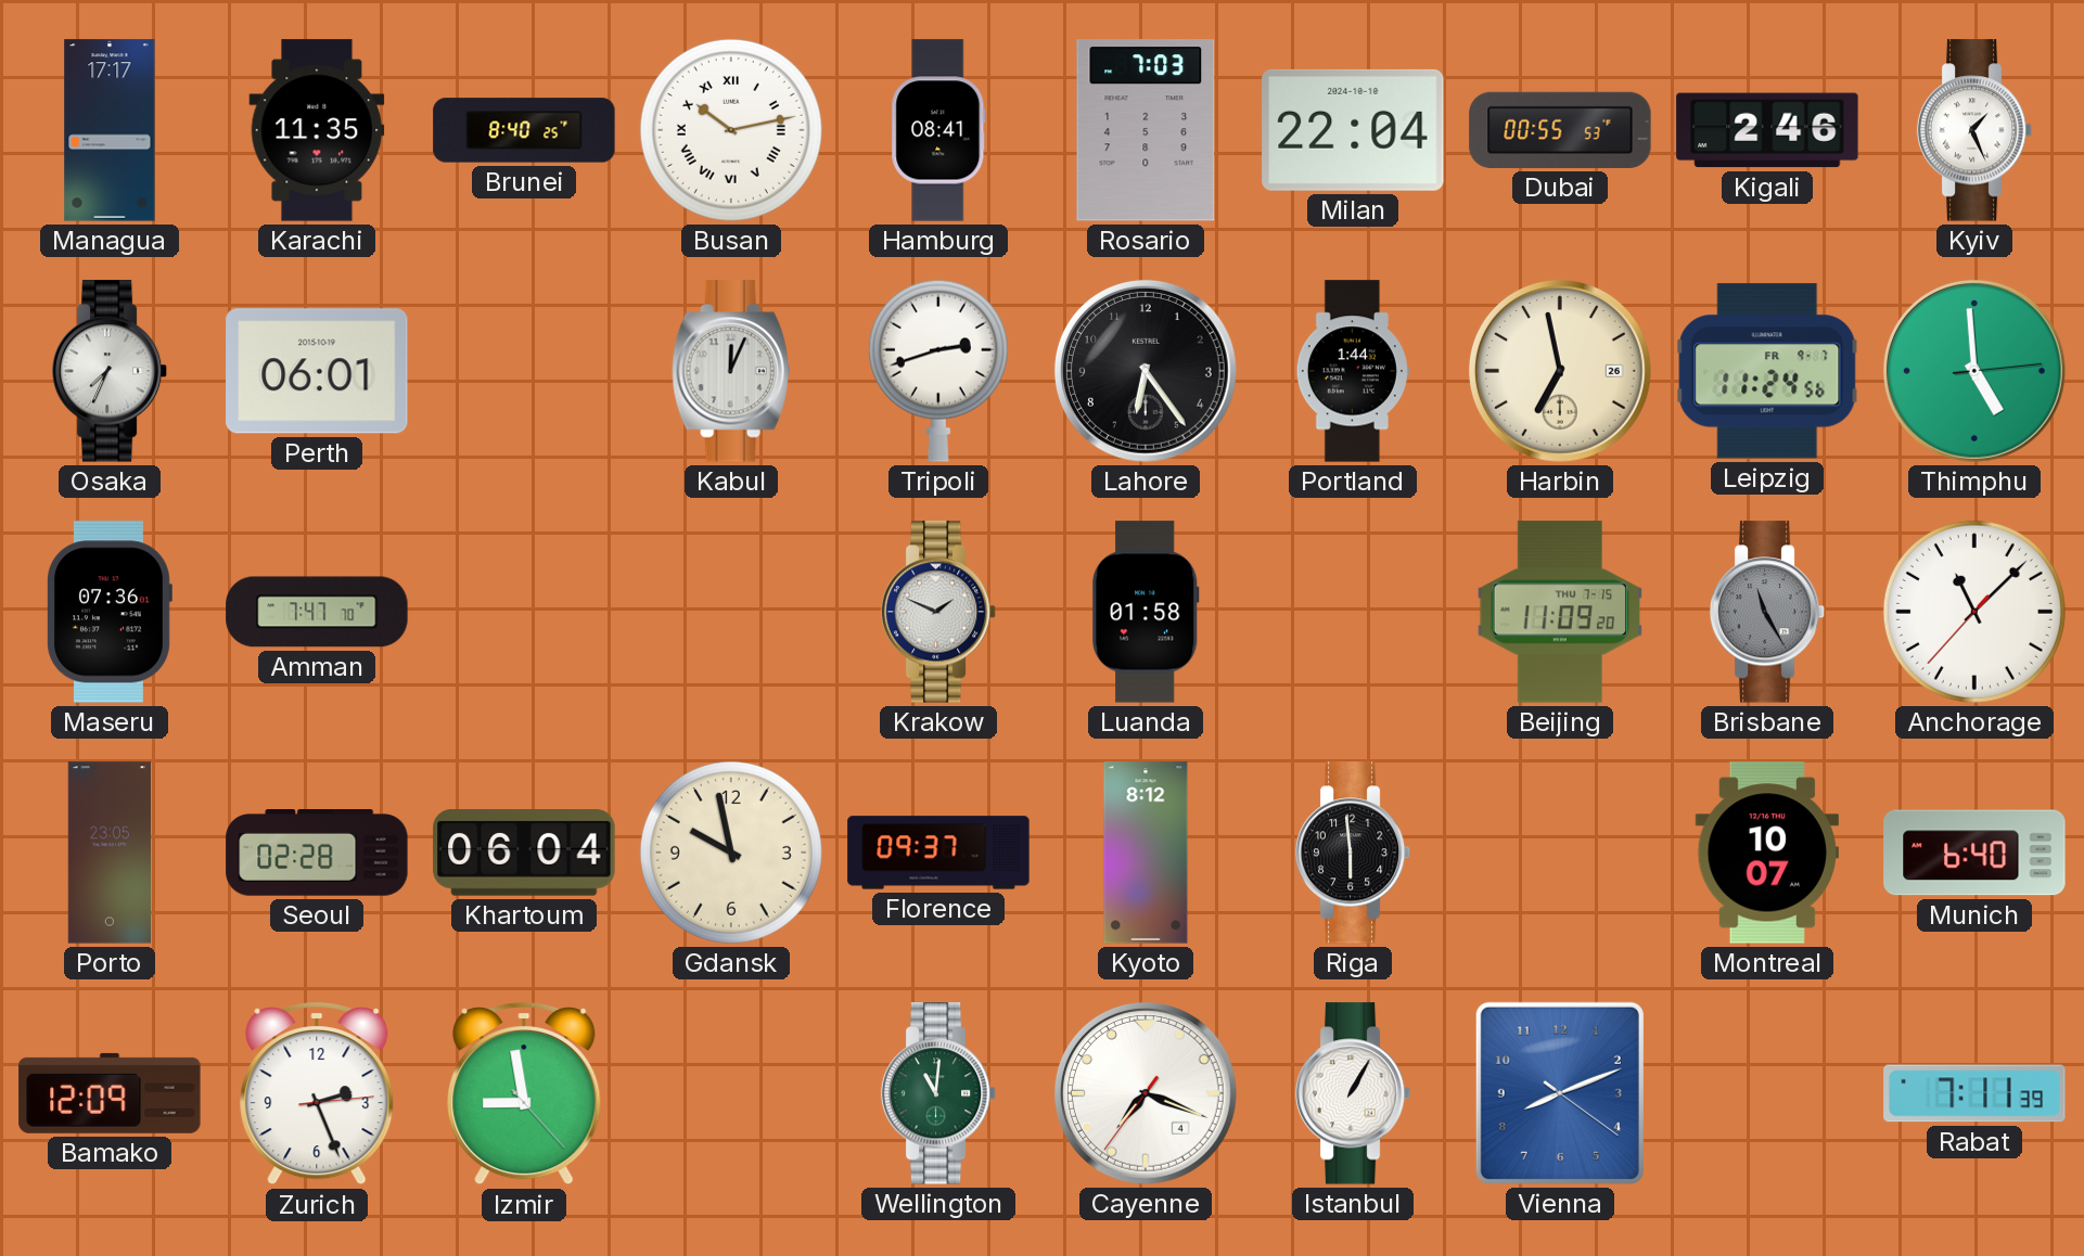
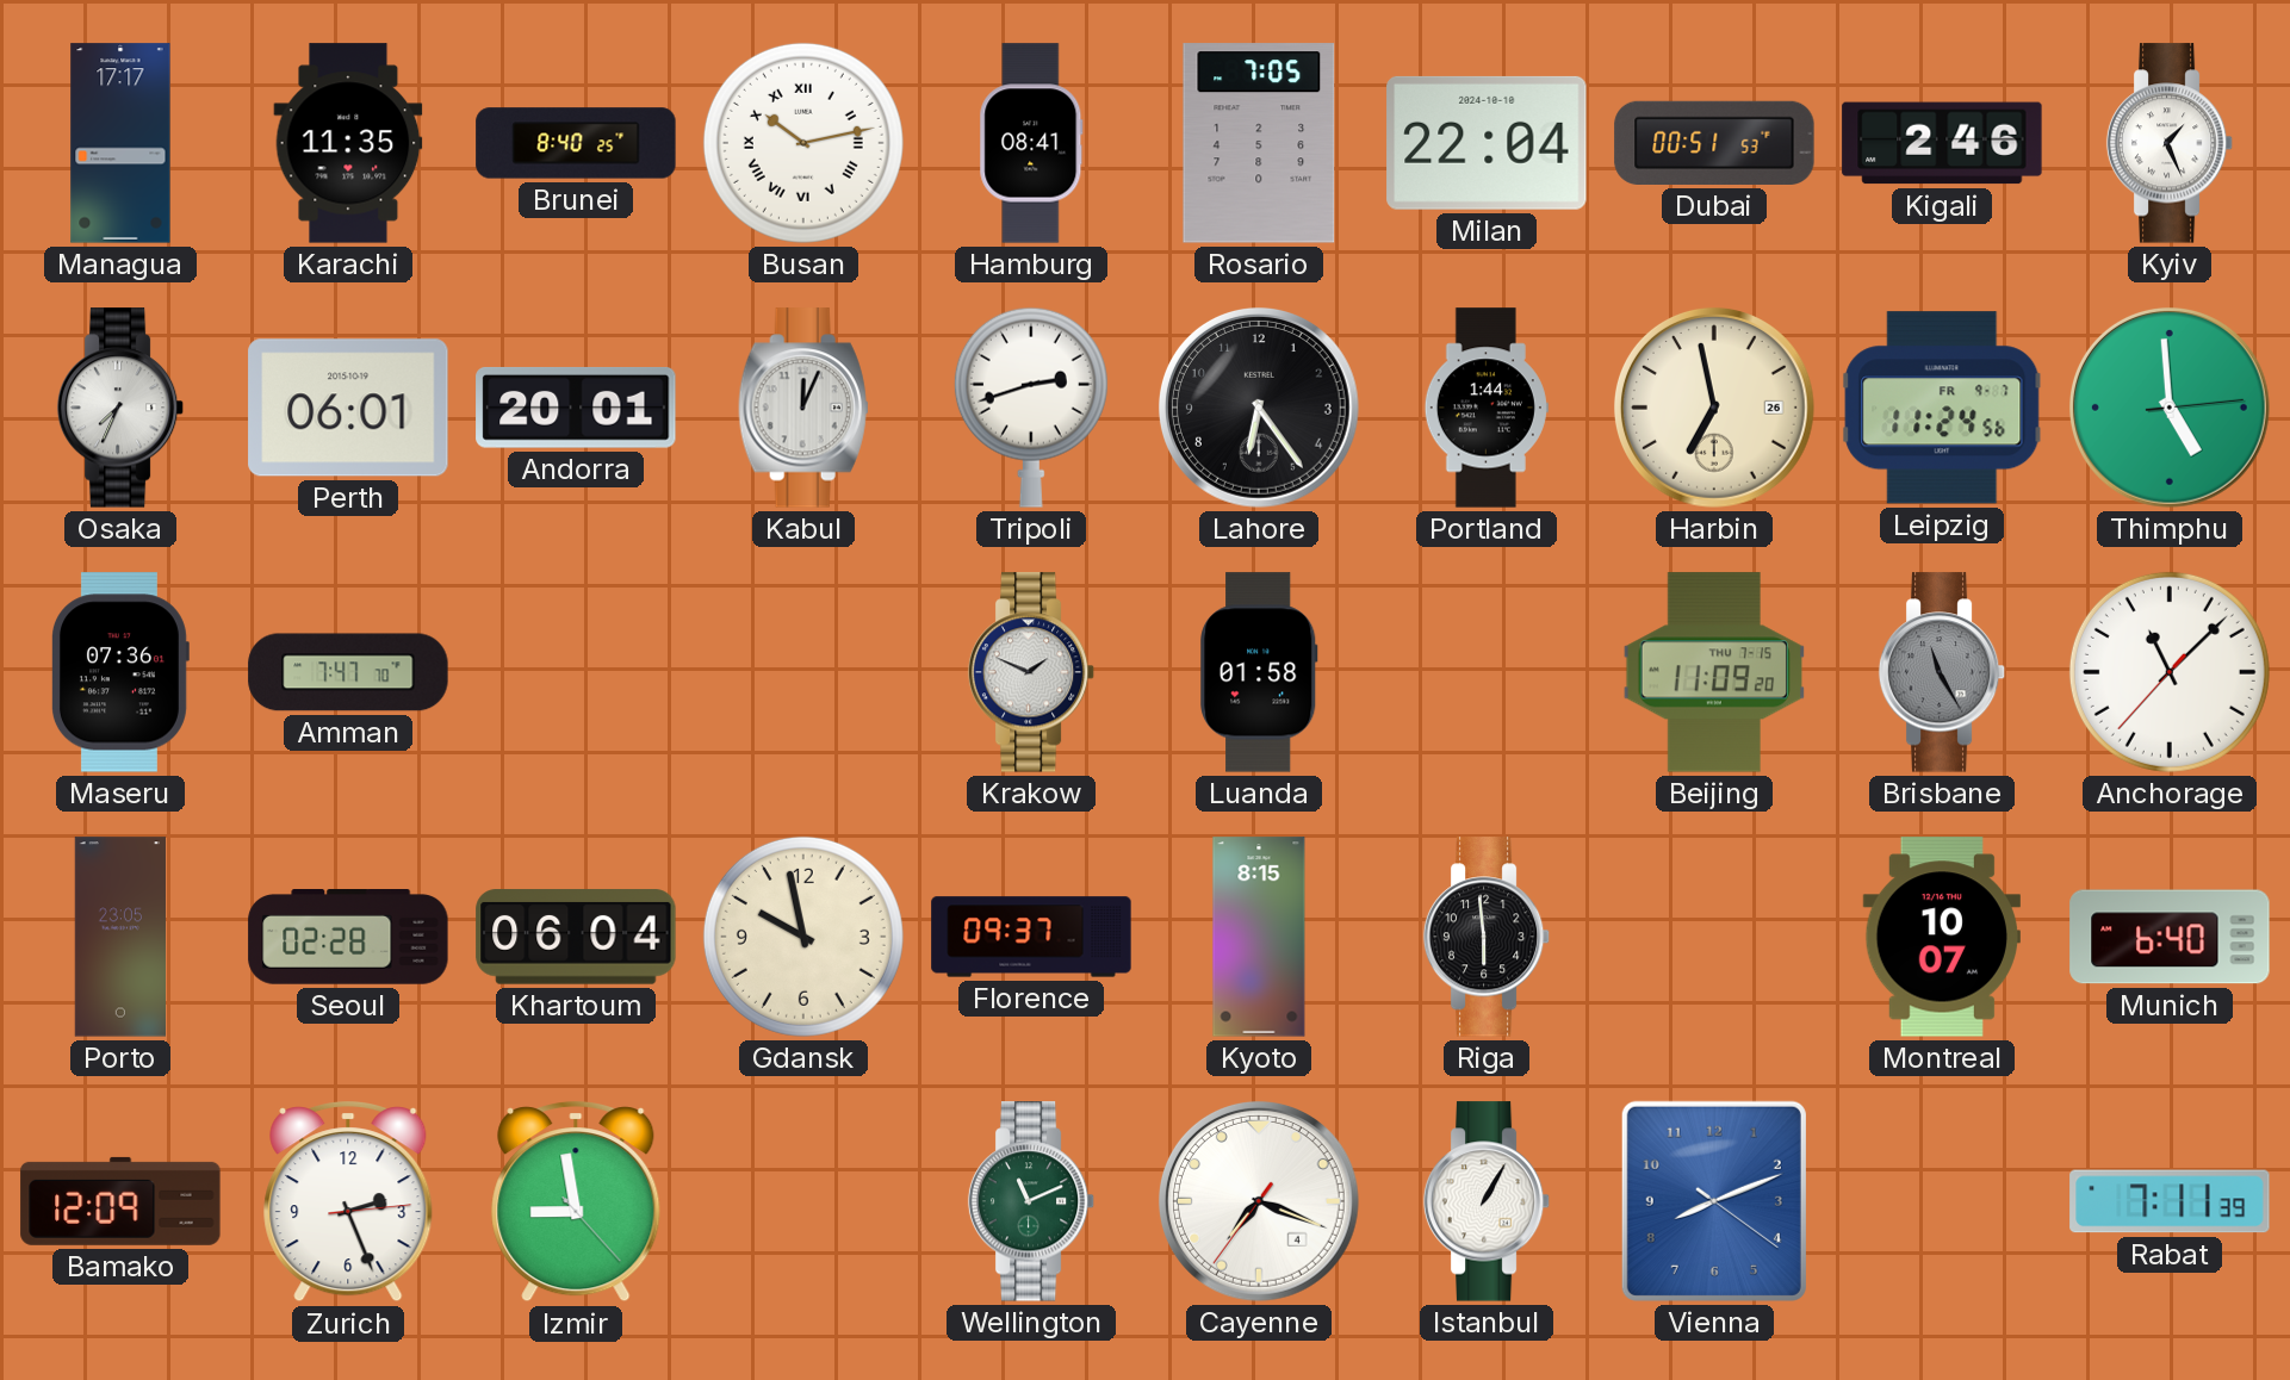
Rosario: 7:03 -> 7:05 (1259, 143)
Dubai: 00:55 -> 00:51 (1714, 143)
Andorra: none -> 20:01 (576, 408)
Kyoto: 8:12 -> 8:15 (1259, 937)
Wellington: 11:01 -> 11:11 (1031, 1201)
